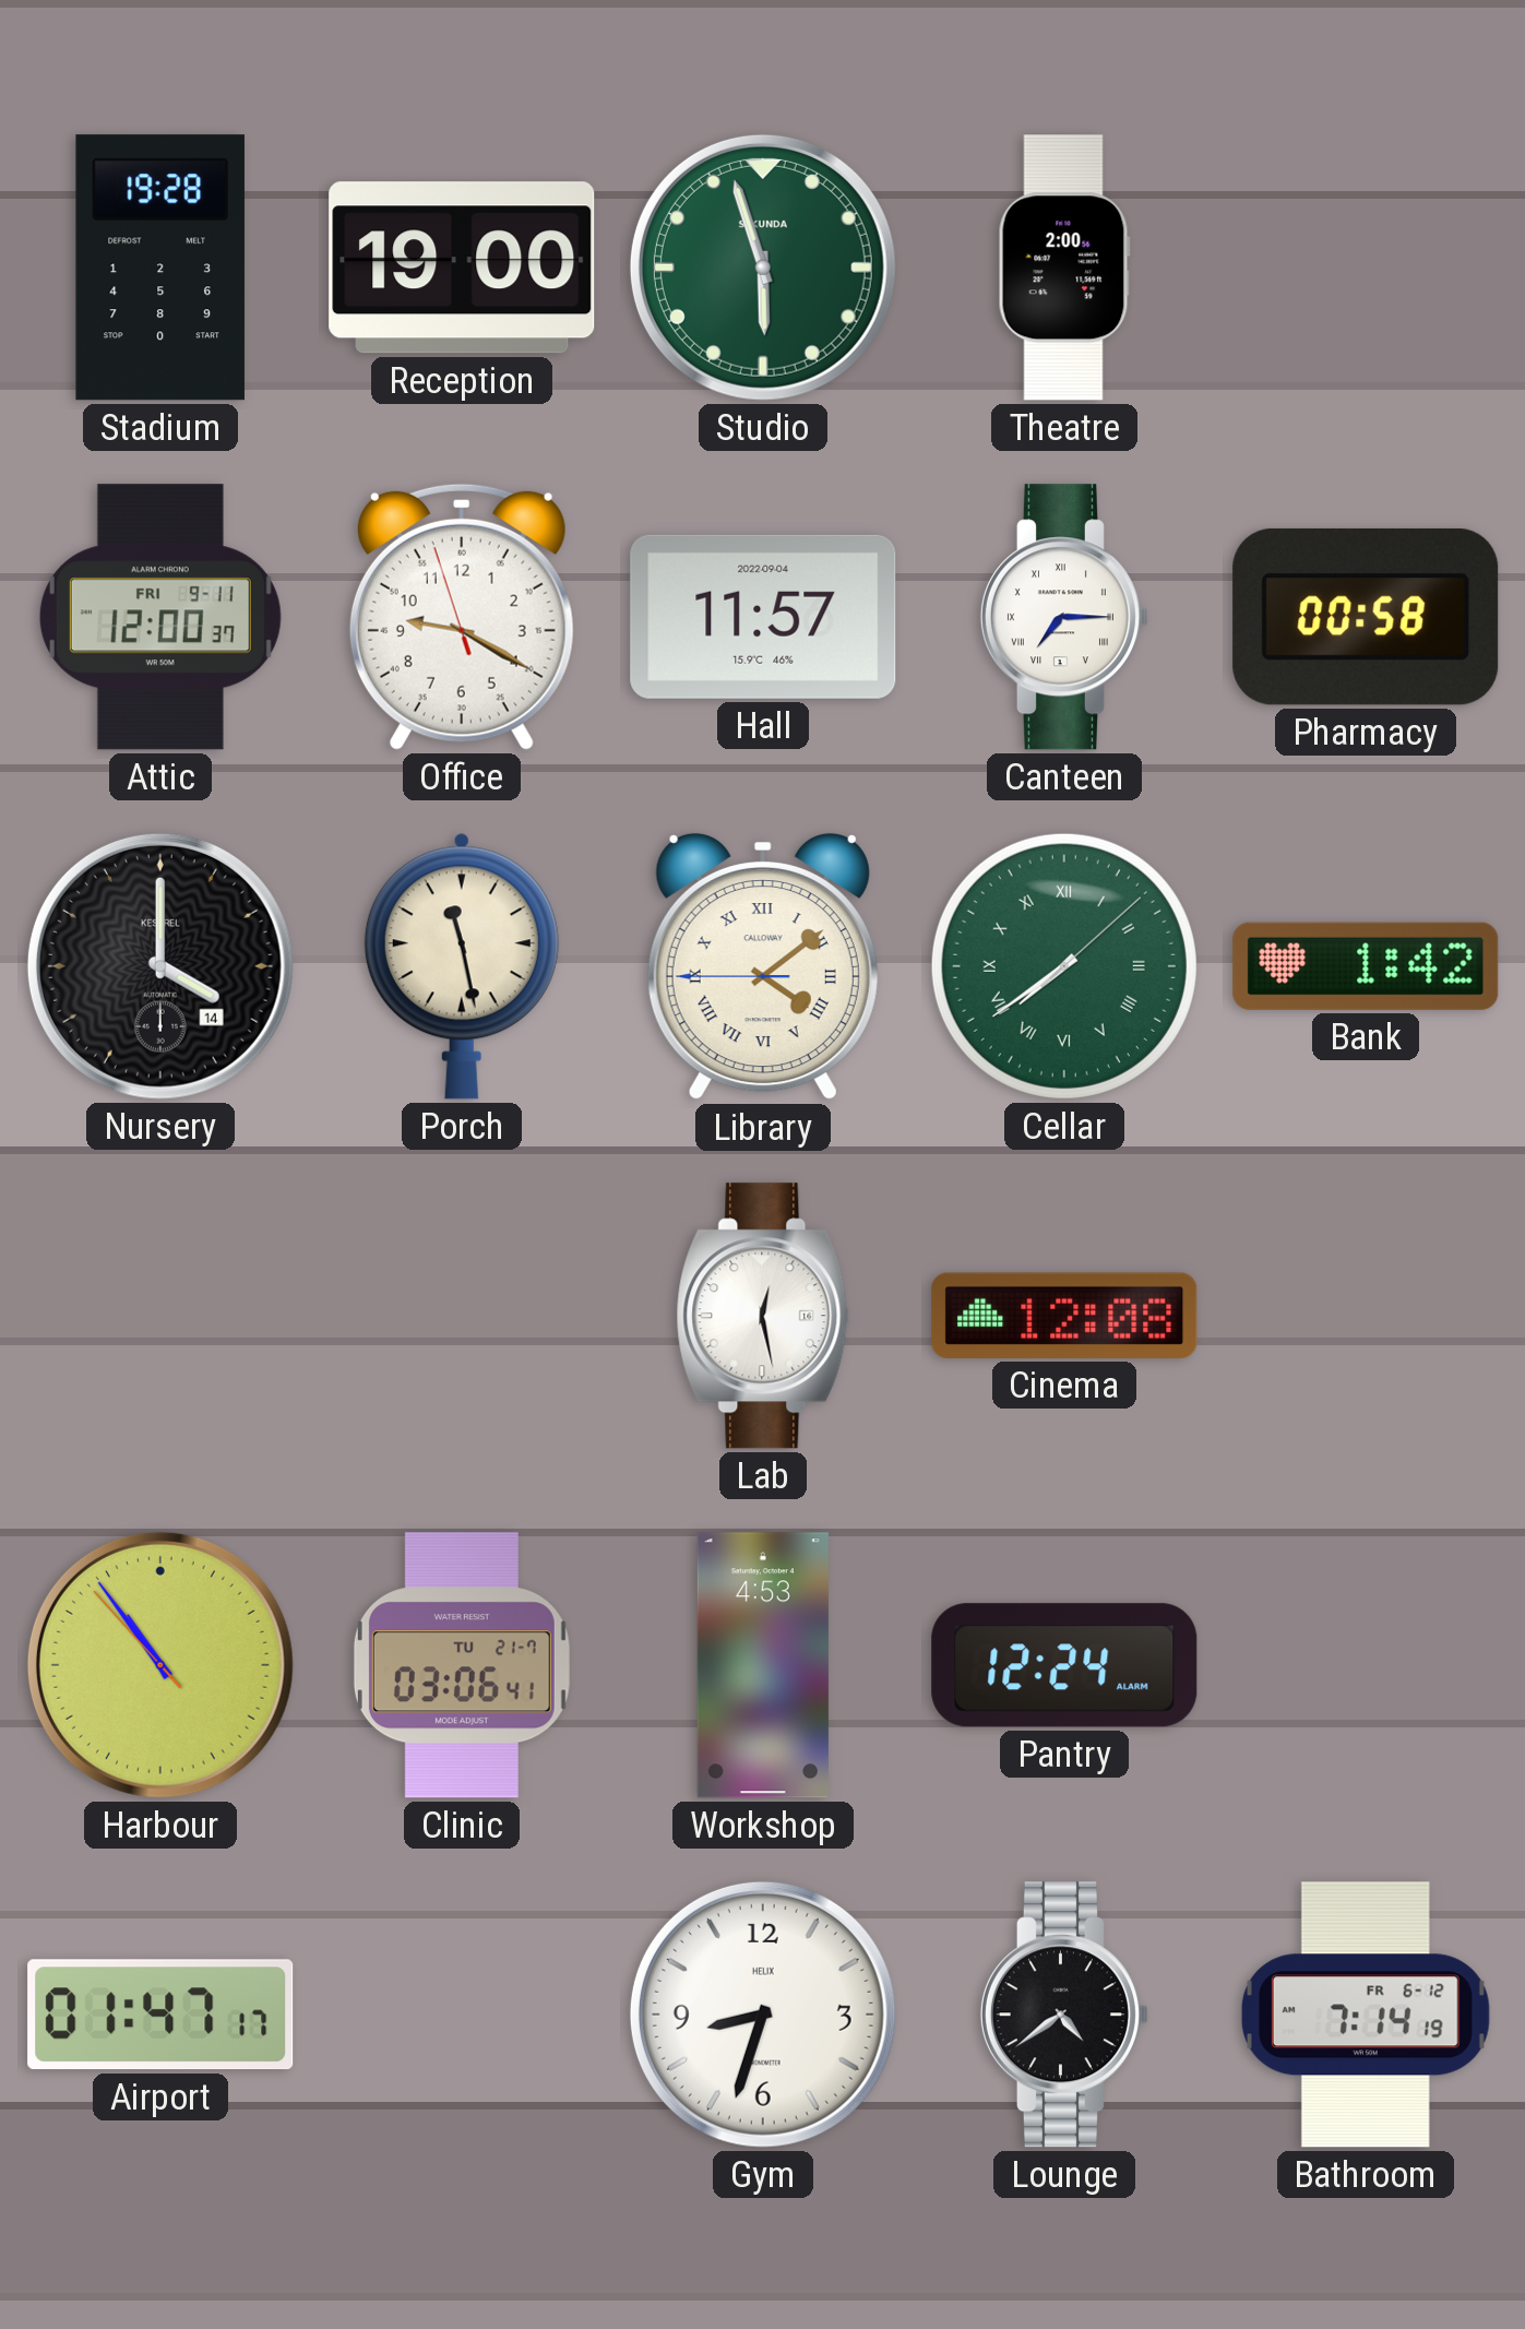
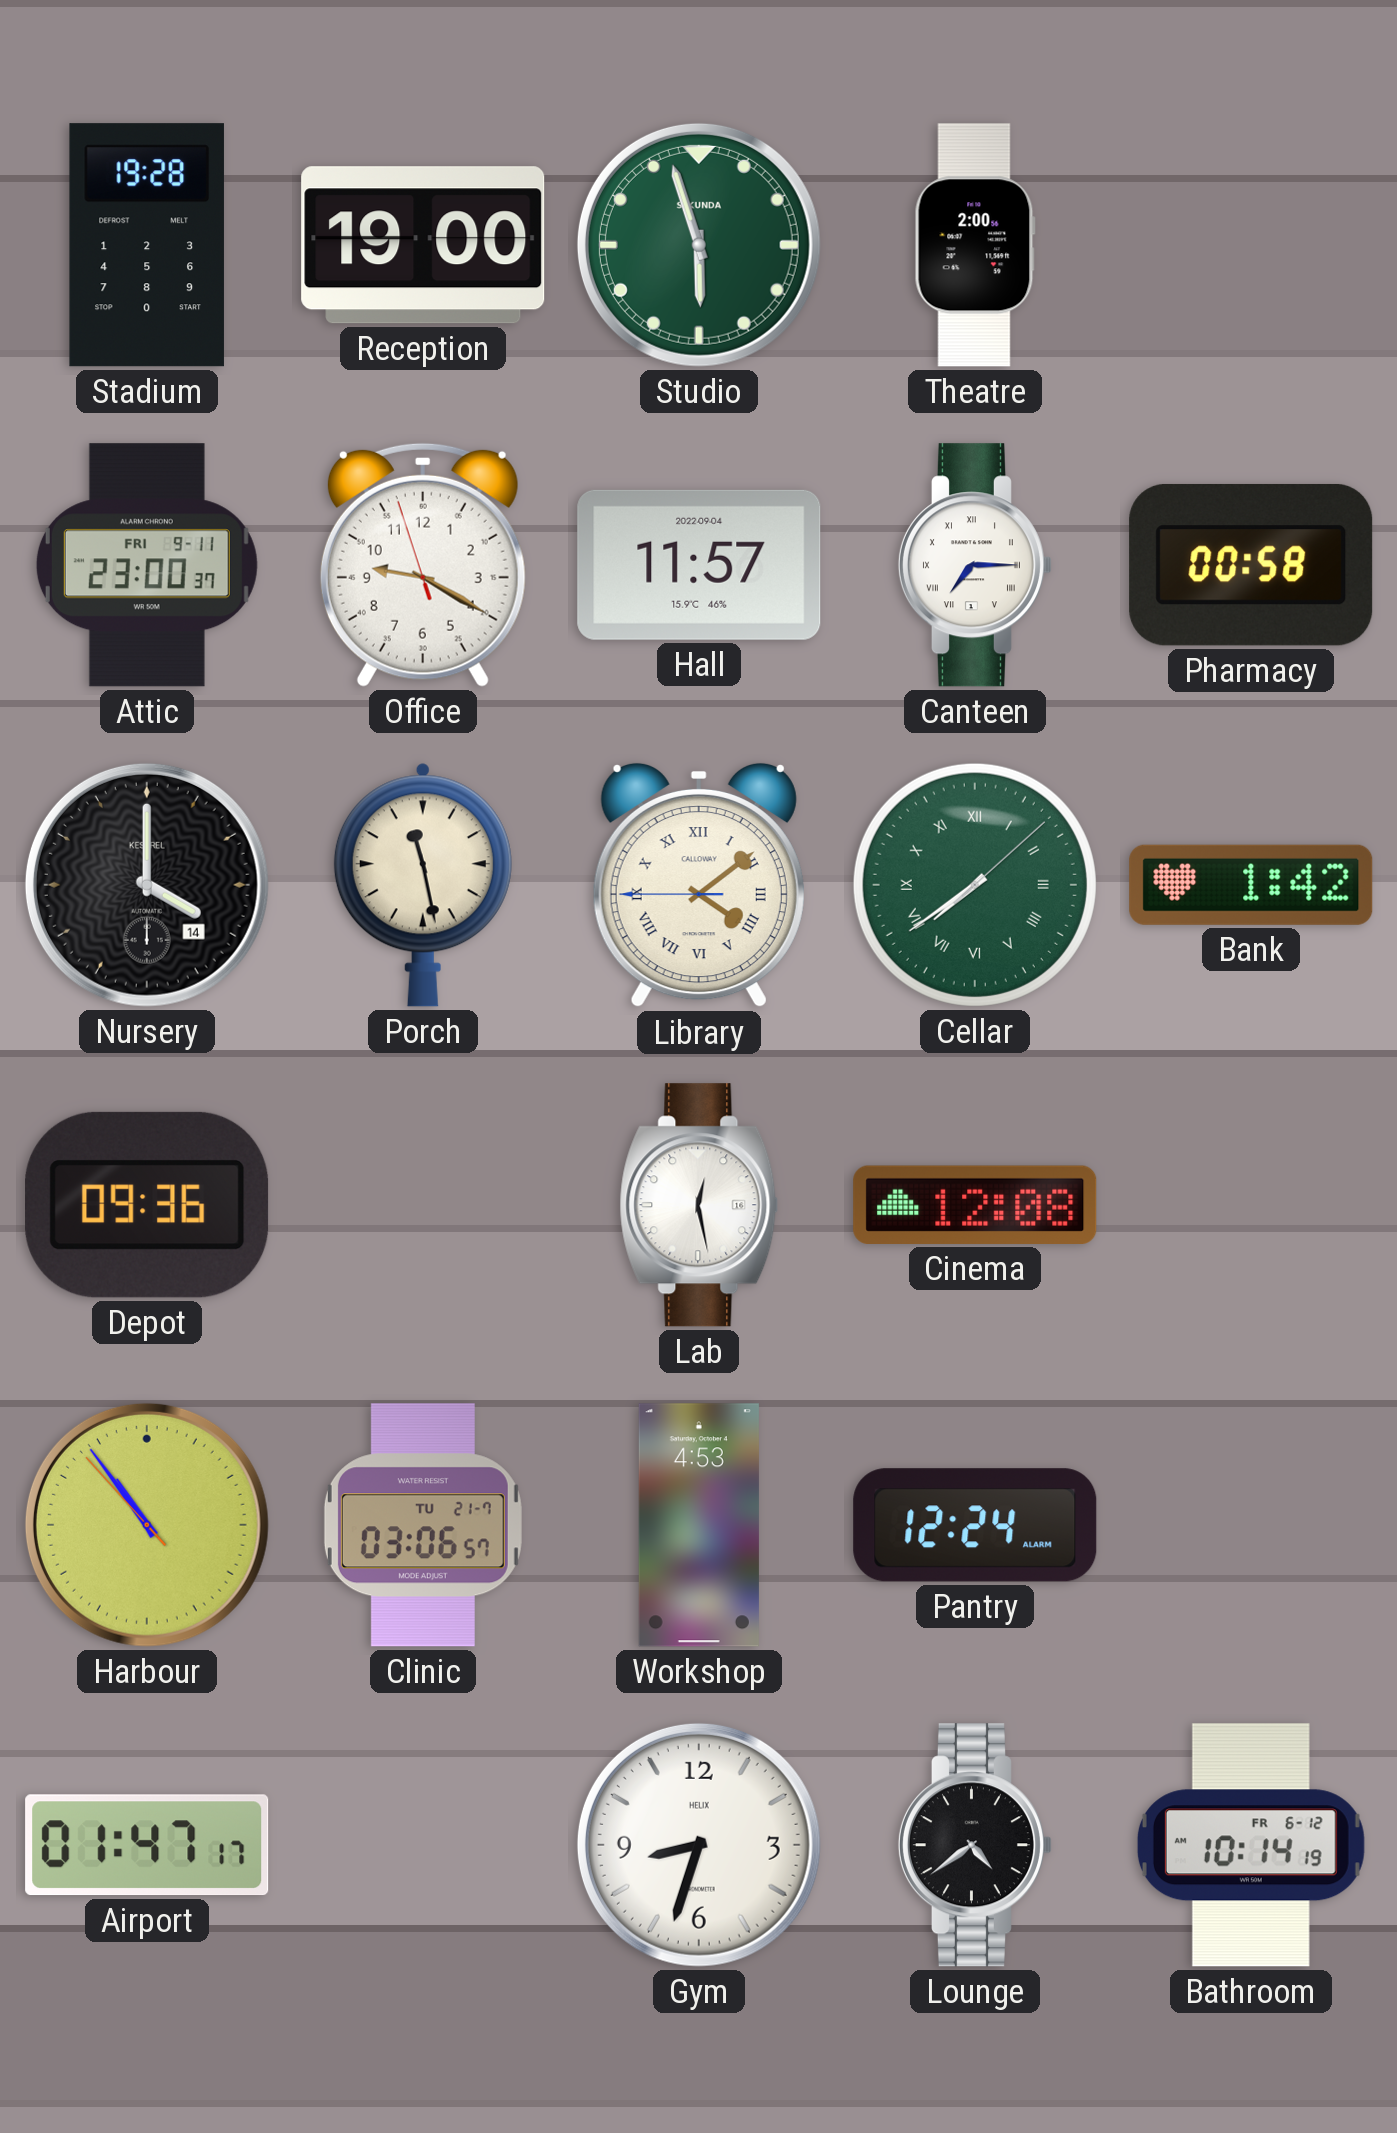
Attic: 12:00 -> 23:00 (147, 565)
Depot: none -> 09:36 (147, 1205)
Clinic: 03:06:41 -> 03:06:57 (423, 1525)
Bathroom: 7:14 -> 10:14 (1251, 1845)
